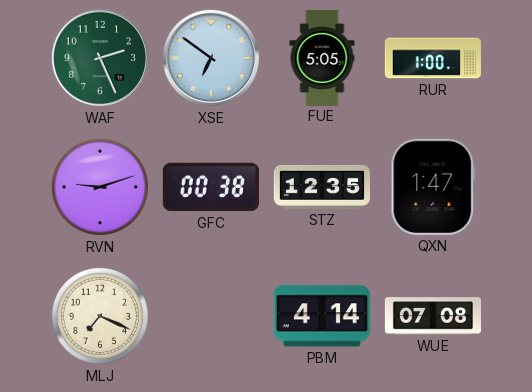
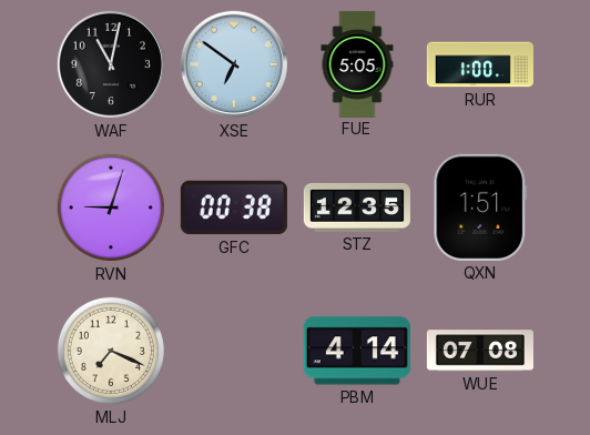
WAF: 2:26 -> 11:02 (111, 64)
WAF dial: green -> black (111, 64)
RVN: 9:12 -> 9:03 (111, 208)
QXN: 1:47 -> 1:51 (480, 208)
